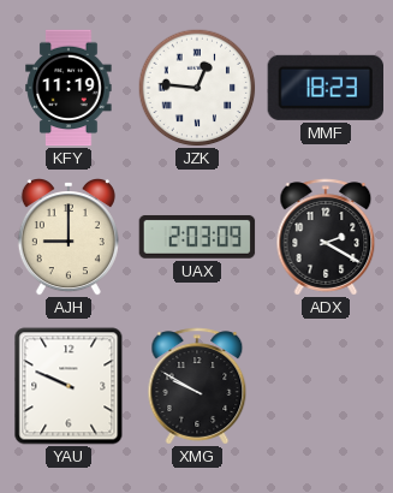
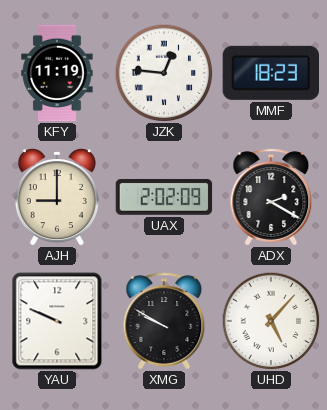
UAX: 2:03 -> 2:02 (164, 197)
UHD: none -> 5:07 (271, 321)
